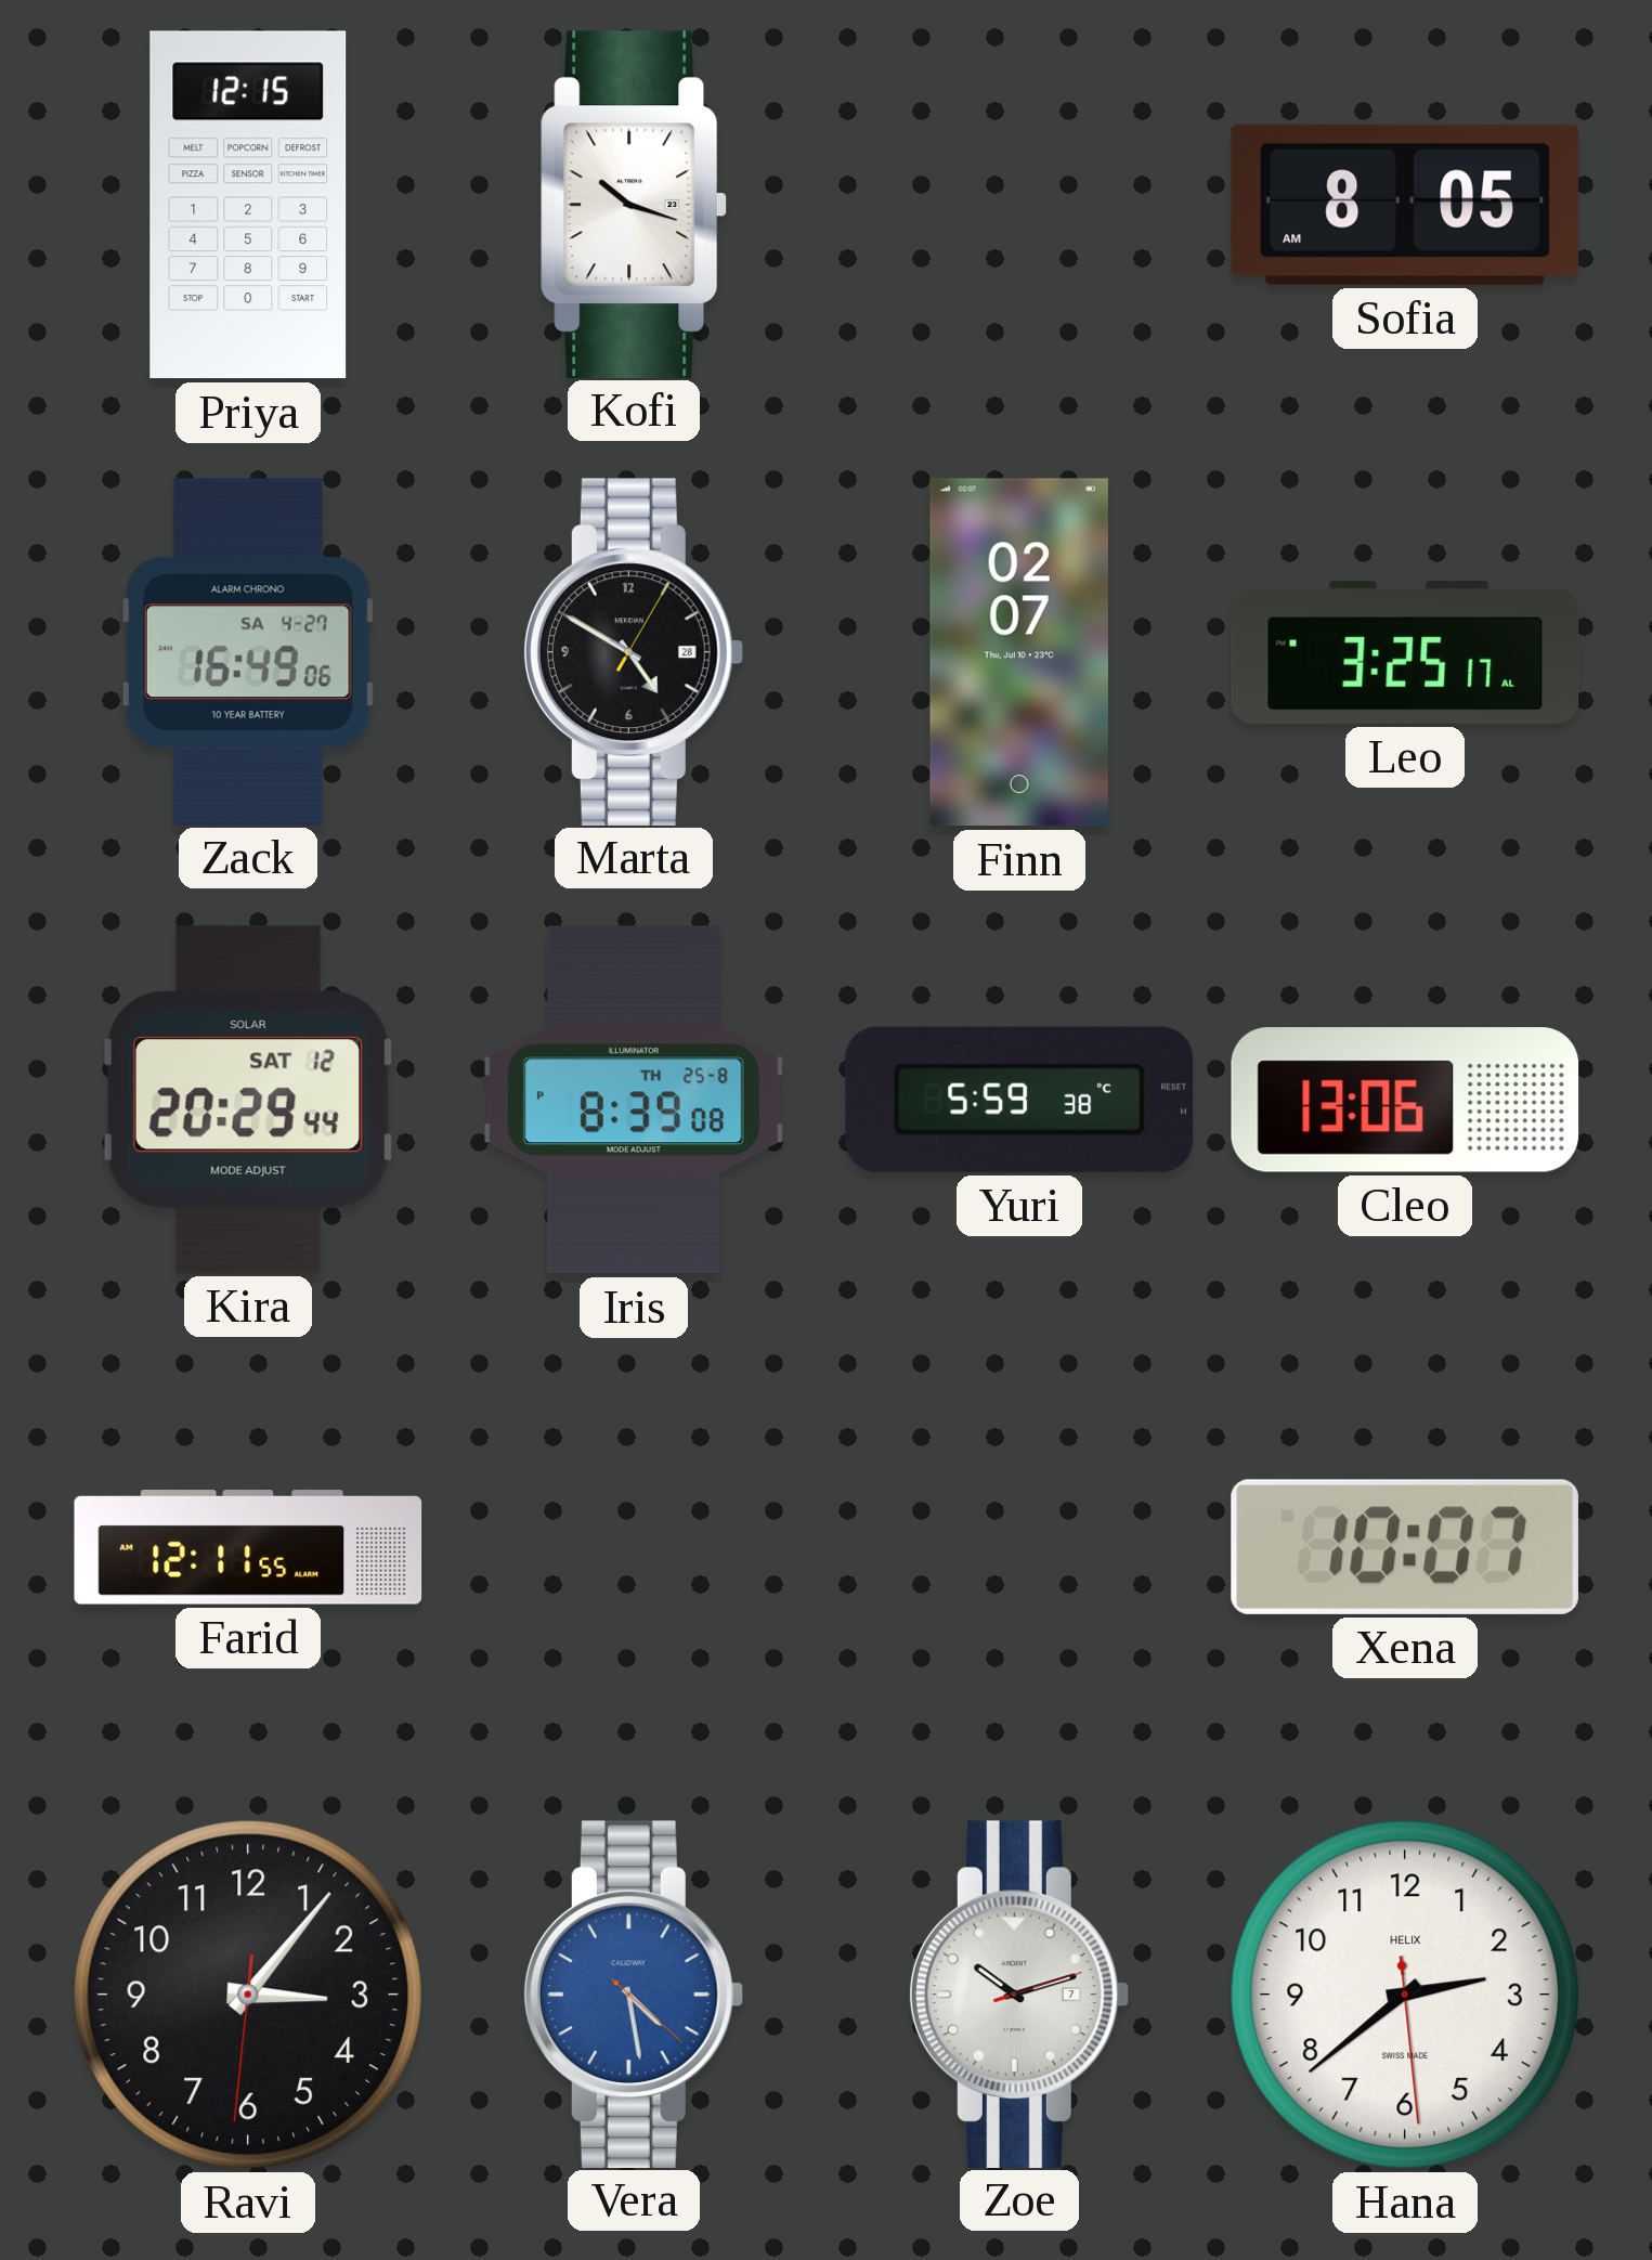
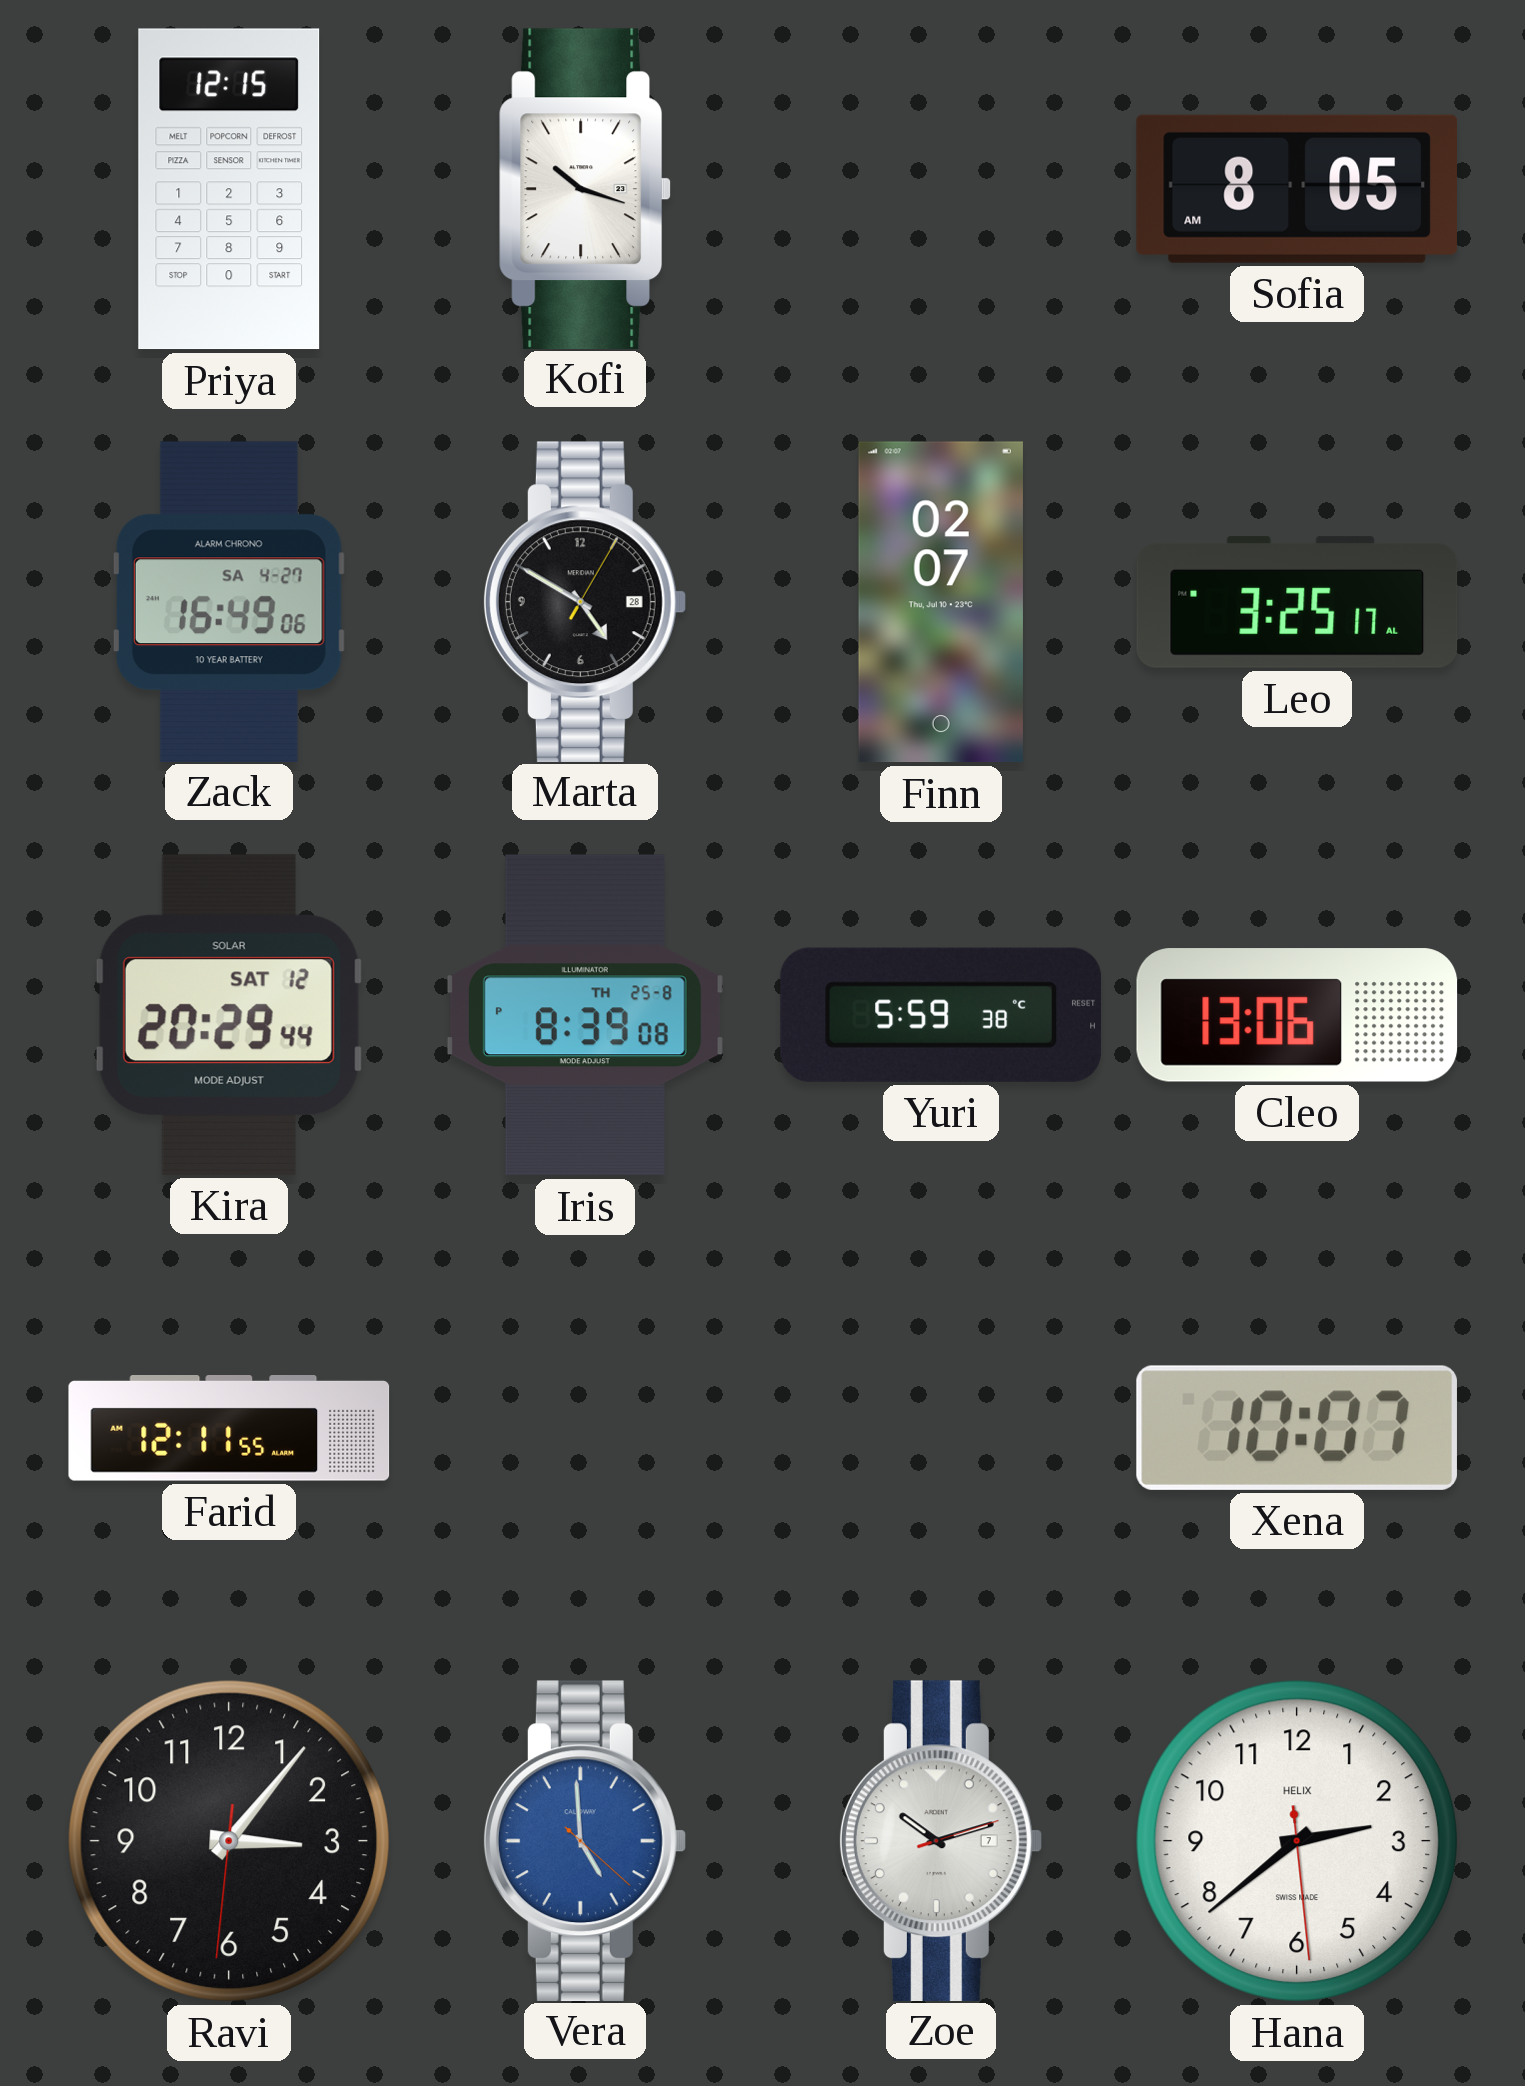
Vera: 4:28 -> 4:59 (584, 1840)
